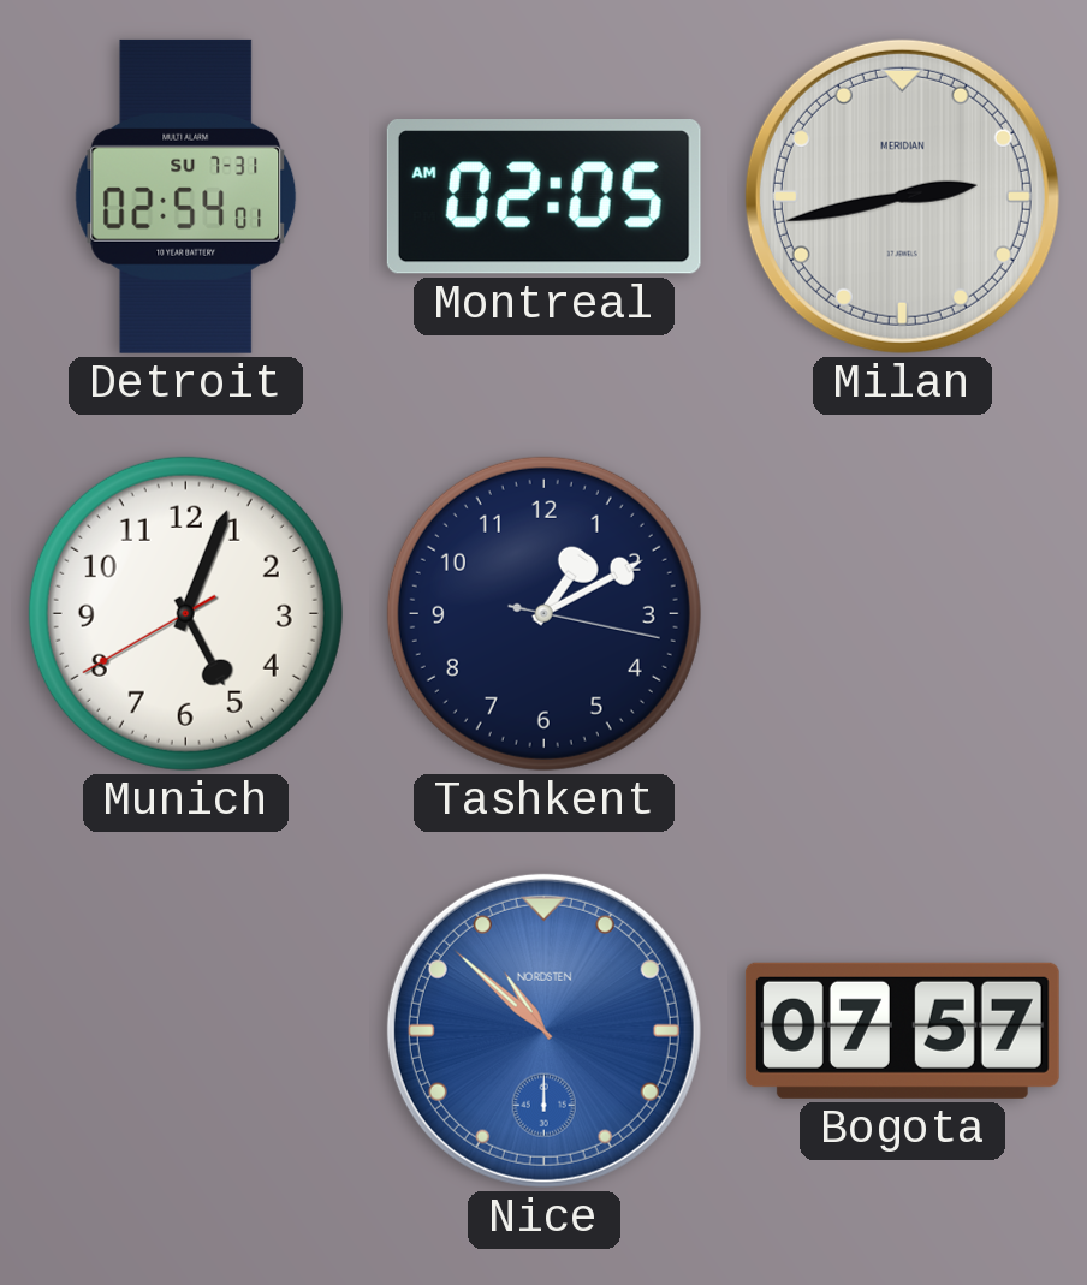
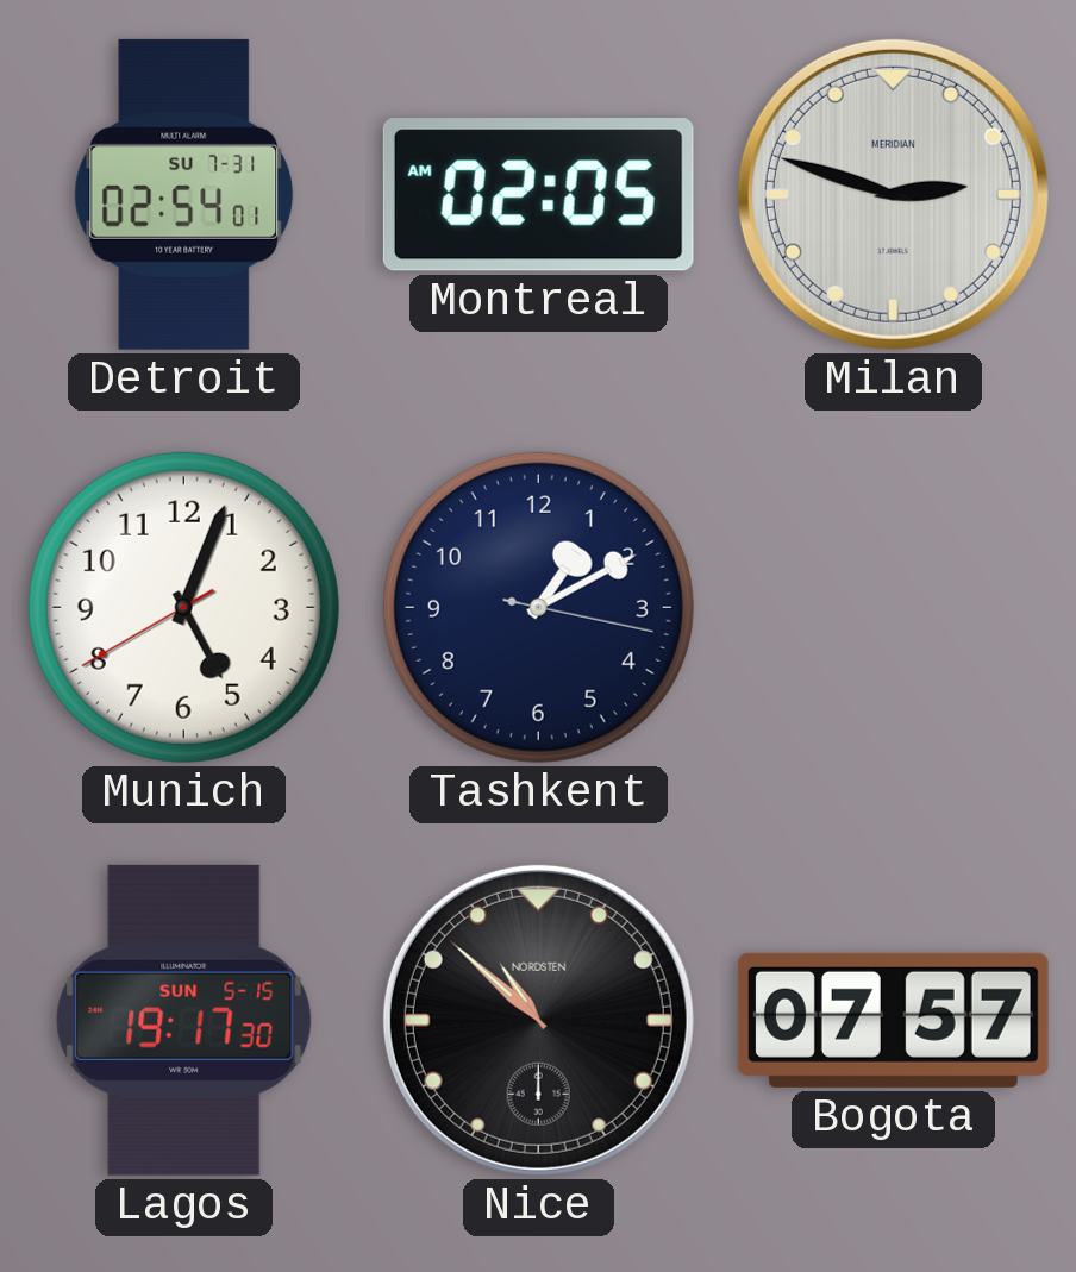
Milan: 2:43 -> 2:48 (893, 194)
Lagos: none -> 19:17 (184, 1020)
Nice dial: blue -> black (538, 1020)
